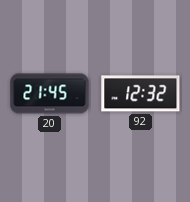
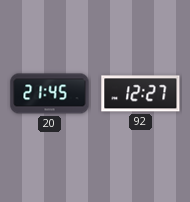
92: 12:32 -> 12:27 (141, 94)
